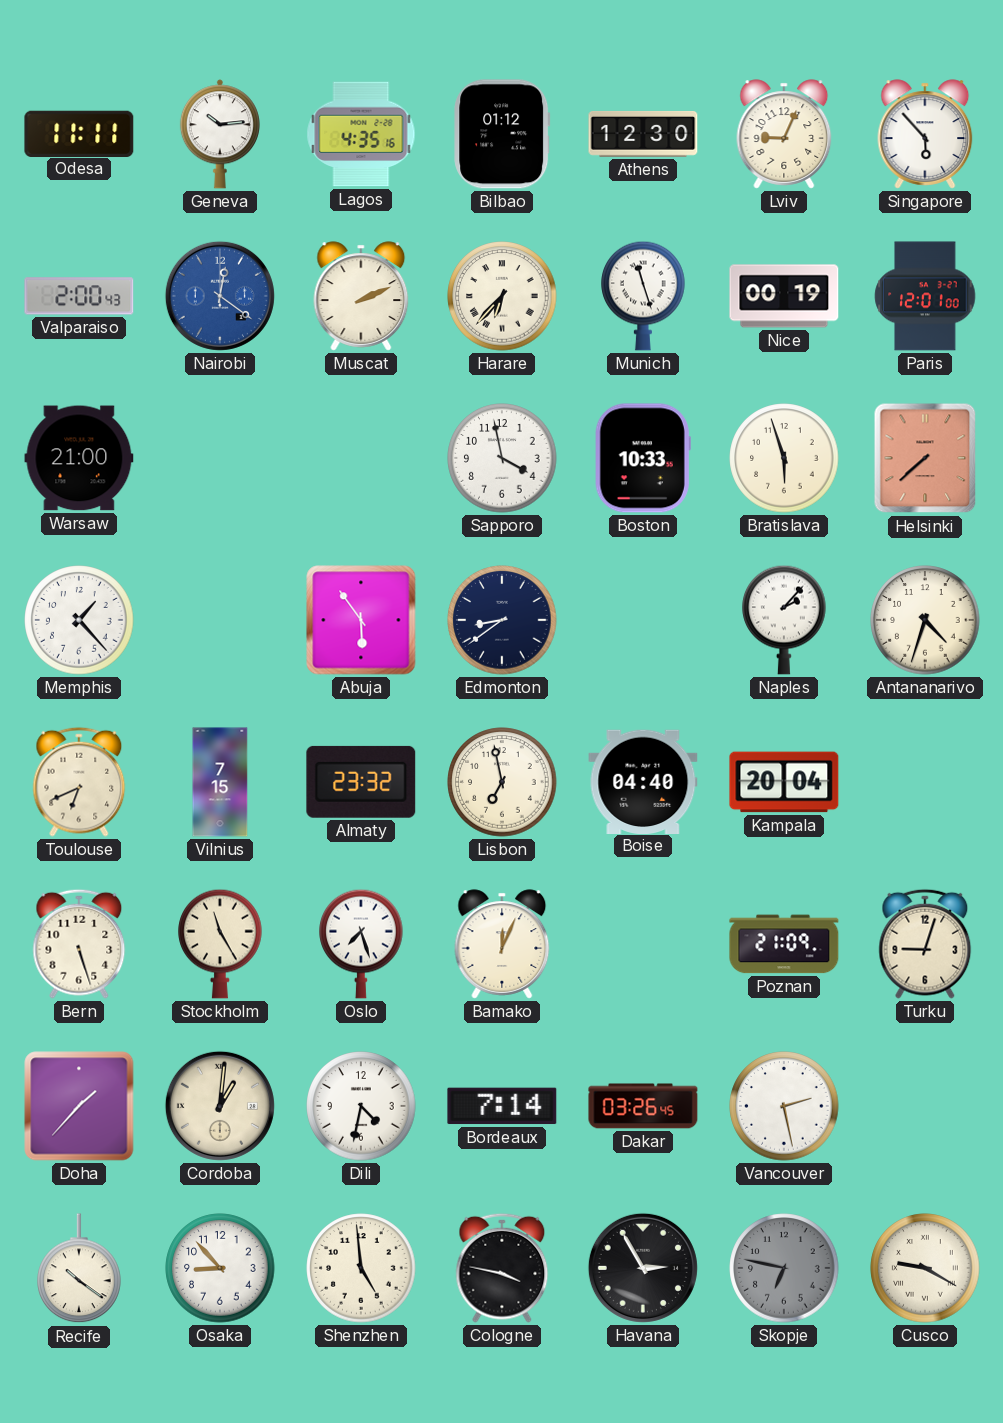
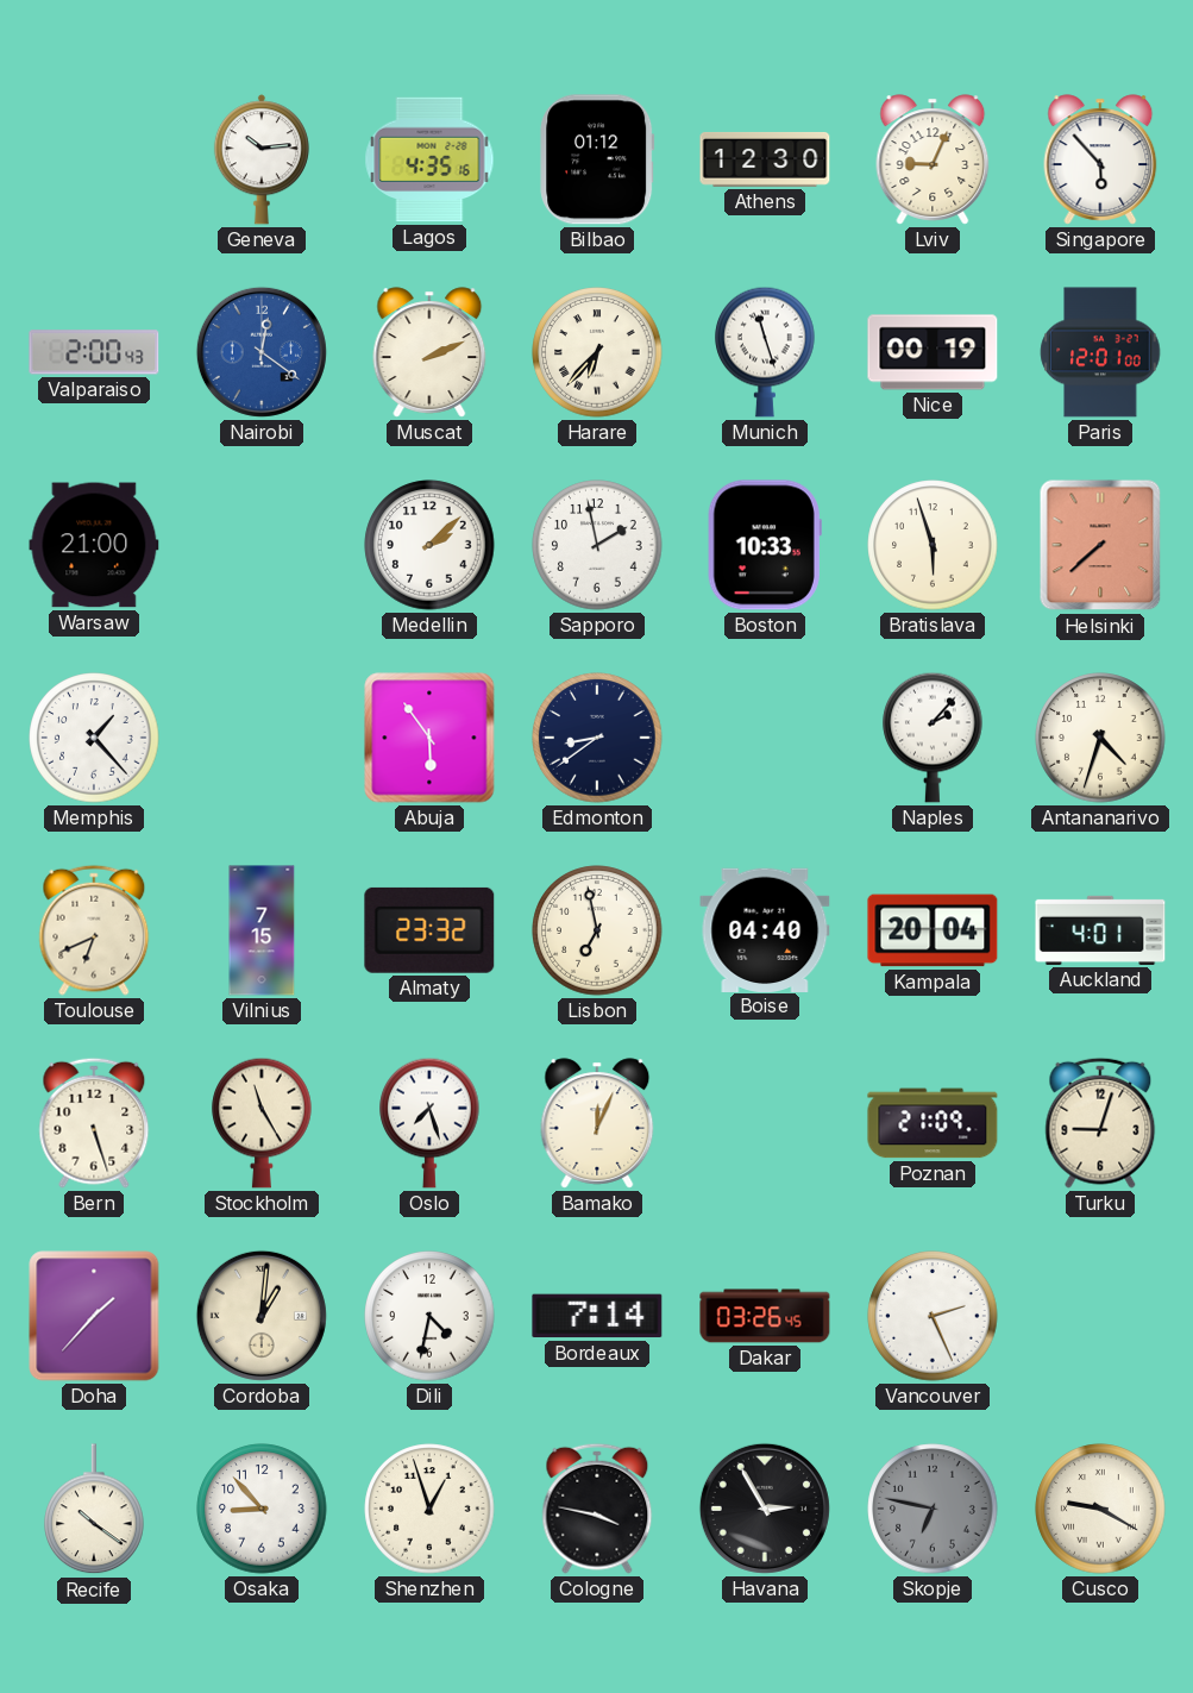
Odesa: 11:11 -> none (79, 133)
Medellin: none -> 2:08 (429, 545)
Sapporo: 3:58 -> 1:58 (597, 545)
Auckland: none -> 4:01 (1100, 930)
Vancouver: 2:28 -> 2:26 (933, 1316)
Shenzhen: 4:59 -> 12:57 (429, 1509)
